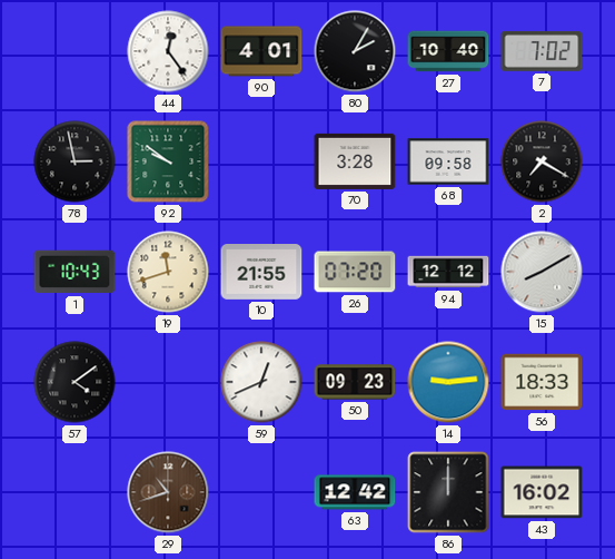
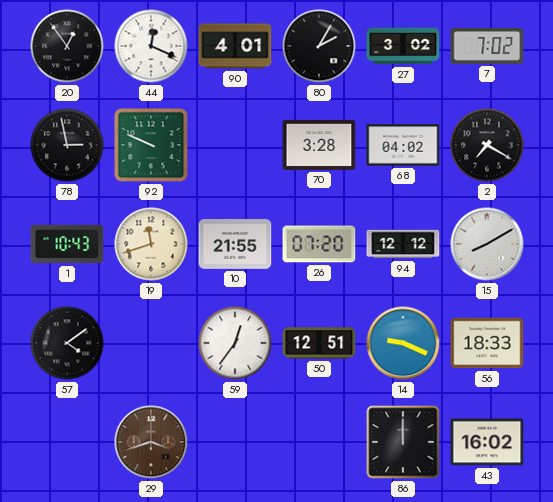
20: none -> 12:54 (67, 46)
44: 12:24 -> 12:19 (151, 46)
27: 10:40 -> 3:02 (403, 46)
92: 9:51 -> 9:49 (151, 145)
68: 09:58 -> 04:02 (403, 145)
59: 12:41 -> 12:36 (235, 343)
50: 09:23 -> 12:51 (319, 343)
14: 9:14 -> 9:19 (403, 343)
29: 10:42 -> 3:42 (151, 442)
63: 12:42 -> none (355, 492)
